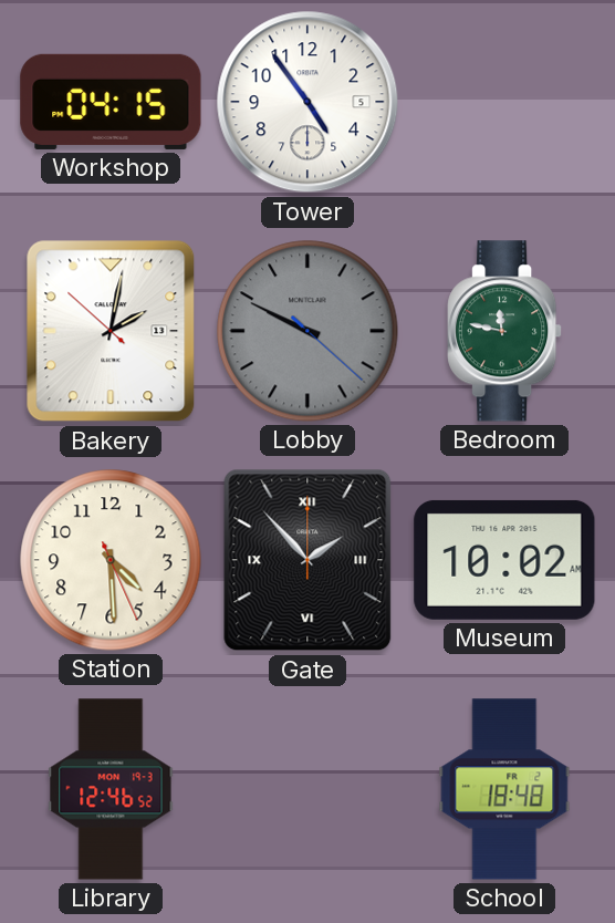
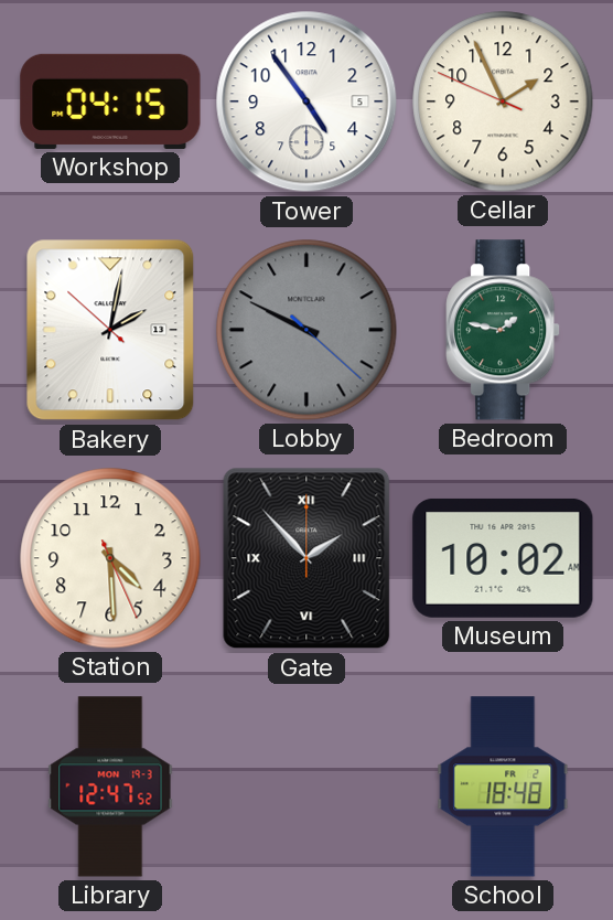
Cellar: none -> 1:55 (503, 101)
Bedroom: 11:47 -> 1:47 (503, 330)
Library: 12:46 -> 12:47 (110, 787)
